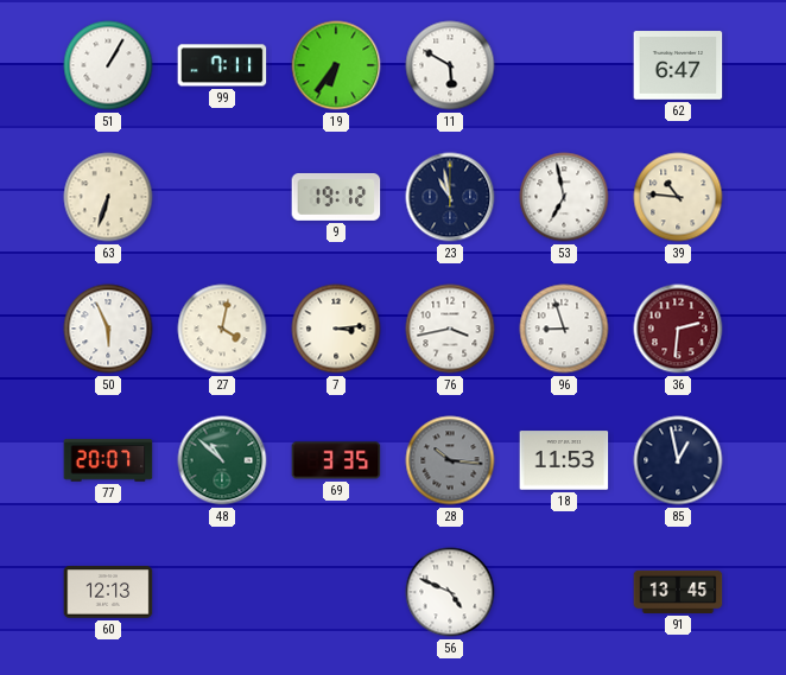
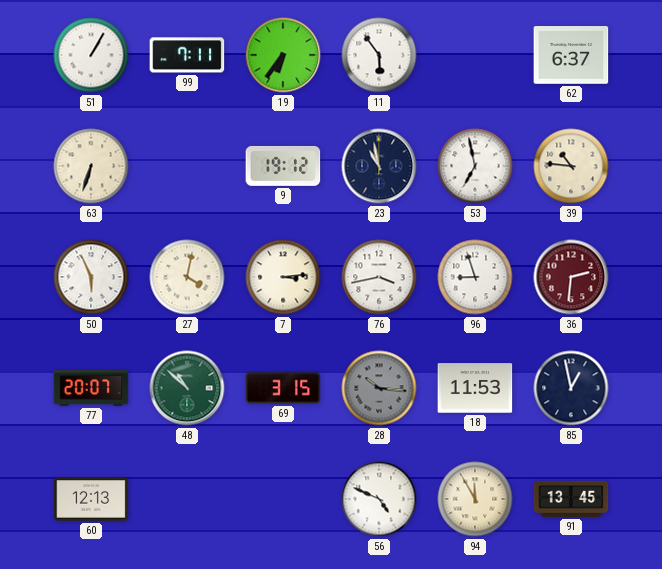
11: 5:50 -> 5:54 (379, 55)
62: 6:47 -> 6:37 (571, 55)
69: 3:35 -> 3:15 (283, 388)
94: none -> 11:55 (475, 499)
